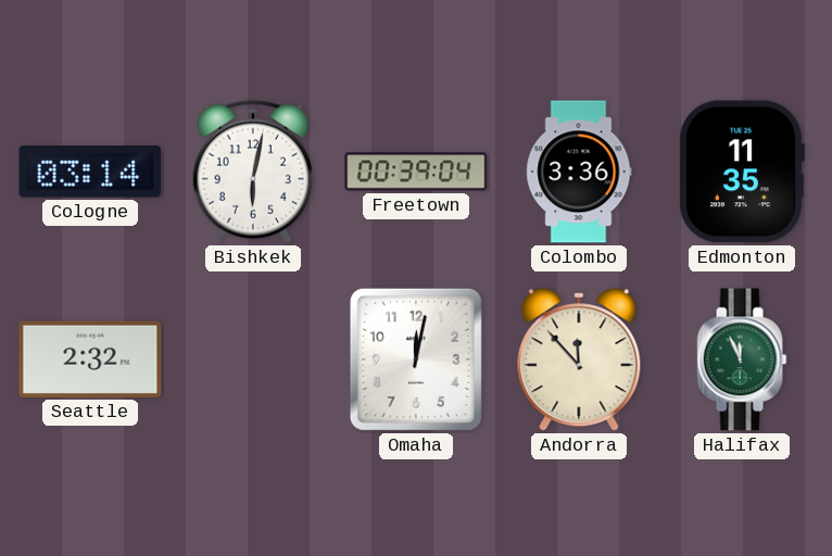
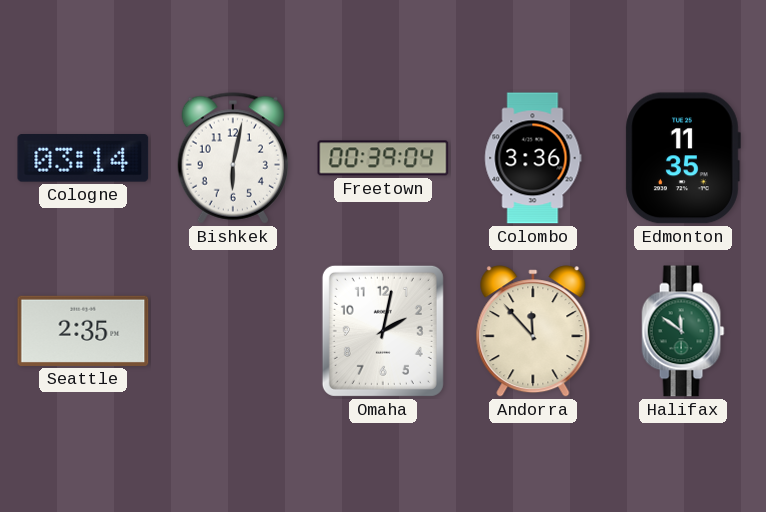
Seattle: 2:32 -> 2:35 (83, 331)
Omaha: 12:02 -> 2:02 (383, 331)
Halifax: 11:56 -> 11:51 (683, 331)
